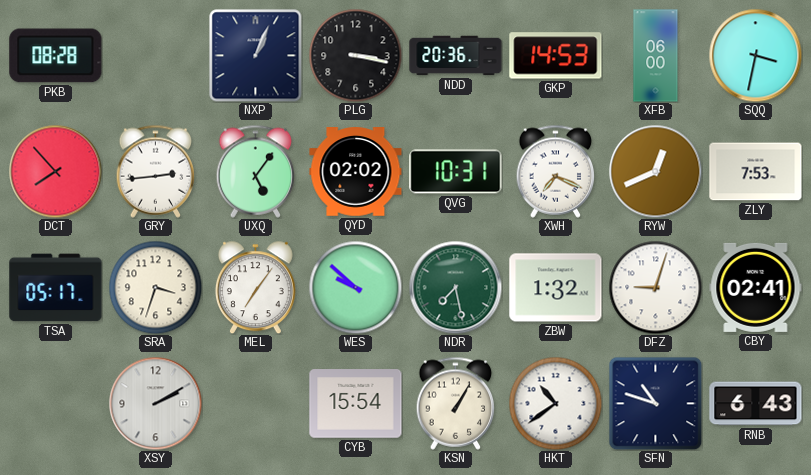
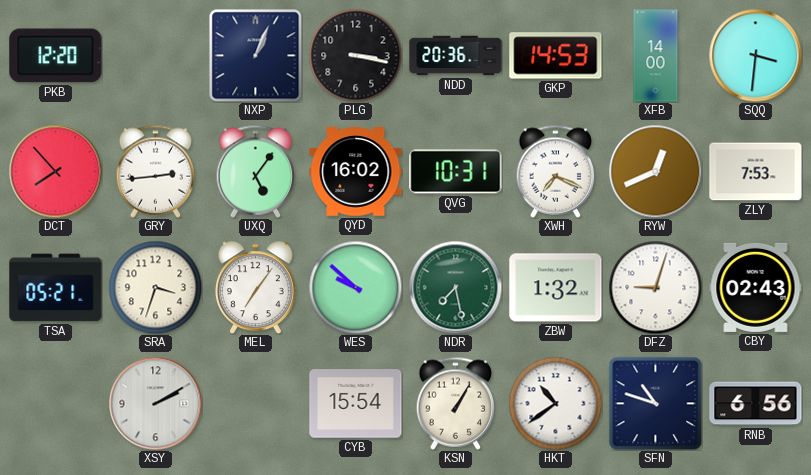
PKB: 08:28 -> 12:20 (56, 56)
XFB: 06:00 -> 14:00 (656, 56)
SQQ: 3:32 -> 3:31 (755, 55)
QYD: 02:02 -> 16:02 (356, 172)
TSA: 05:17 -> 05:21 (56, 288)
CBY: 02:41 -> 02:43 (756, 287)
RNB: 6:43 -> 6:56 (756, 404)
